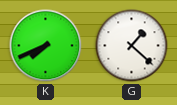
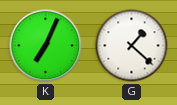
K: 7:41 -> 7:04 (46, 46)
